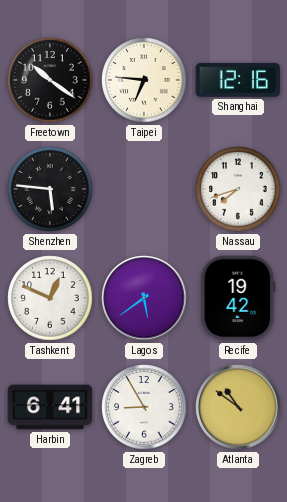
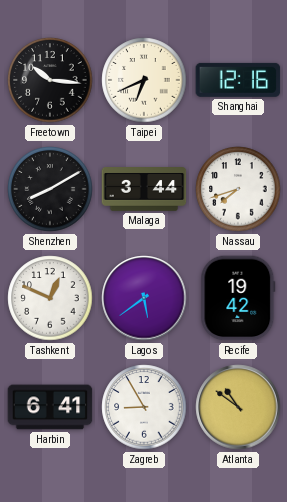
Freetown: 10:21 -> 10:16 (50, 80)
Taipei: 6:46 -> 6:41 (144, 80)
Shenzhen: 5:46 -> 8:10 (50, 189)
Malaga: none -> 3:44 (144, 190)
